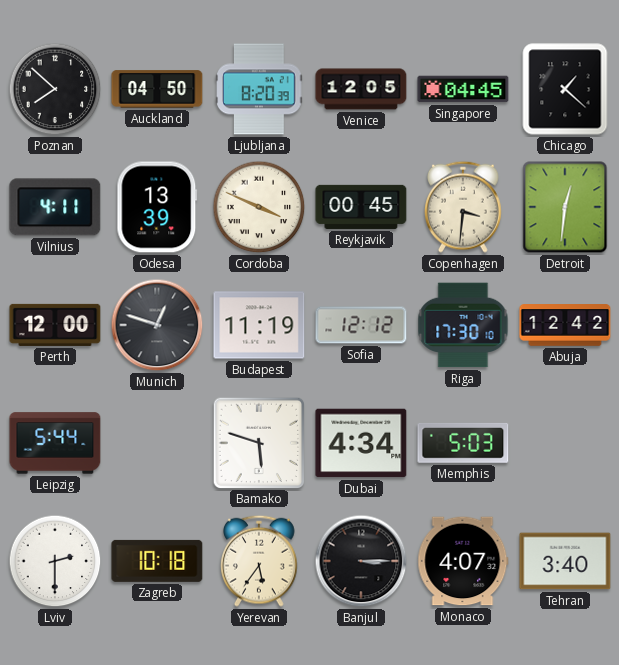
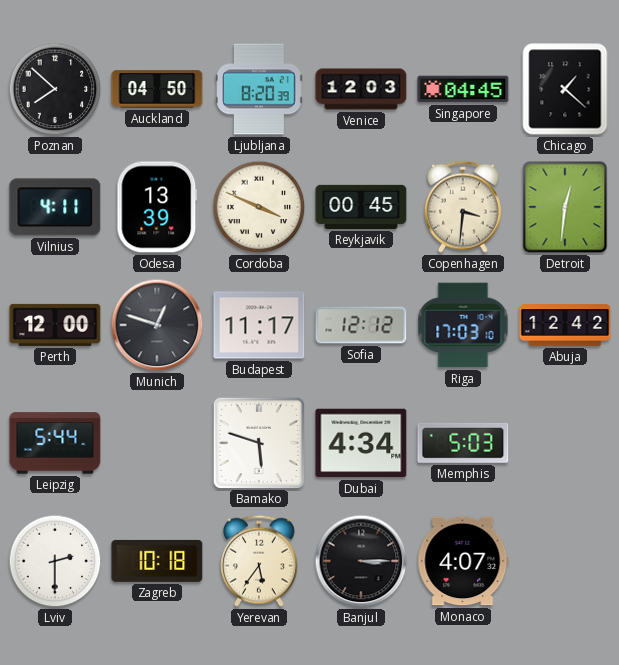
Venice: 12:05 -> 12:03 (361, 89)
Budapest: 11:19 -> 11:17 (259, 325)
Riga: 17:30 -> 17:03 (463, 325)
Tehran: 3:40 -> none (565, 561)
